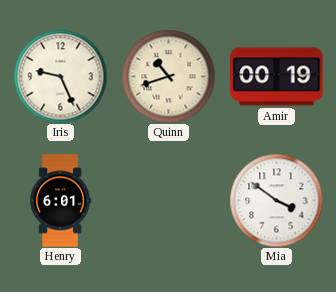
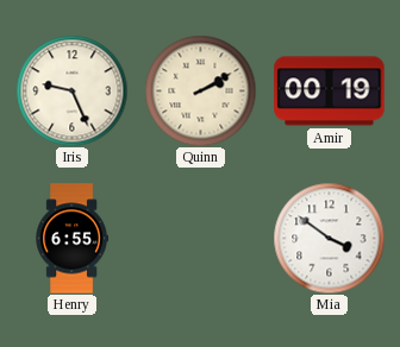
Quinn: 10:42 -> 2:10 (200, 90)
Henry: 6:01 -> 6:55 (71, 239)
